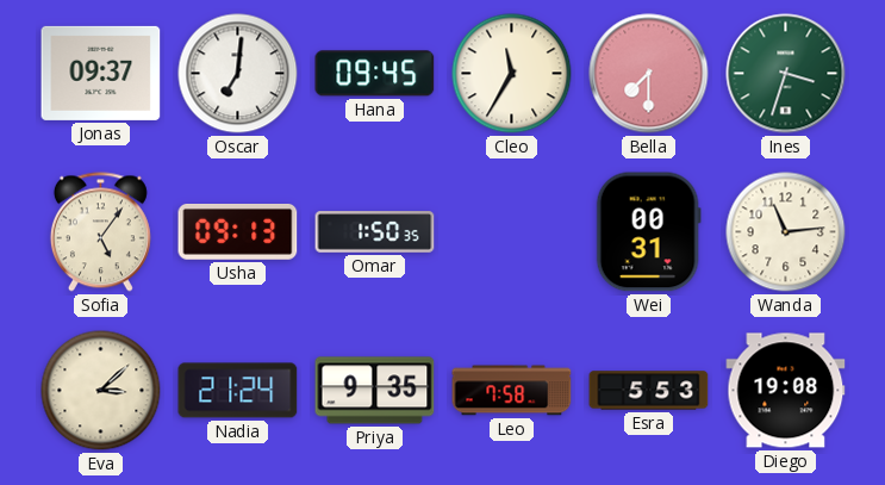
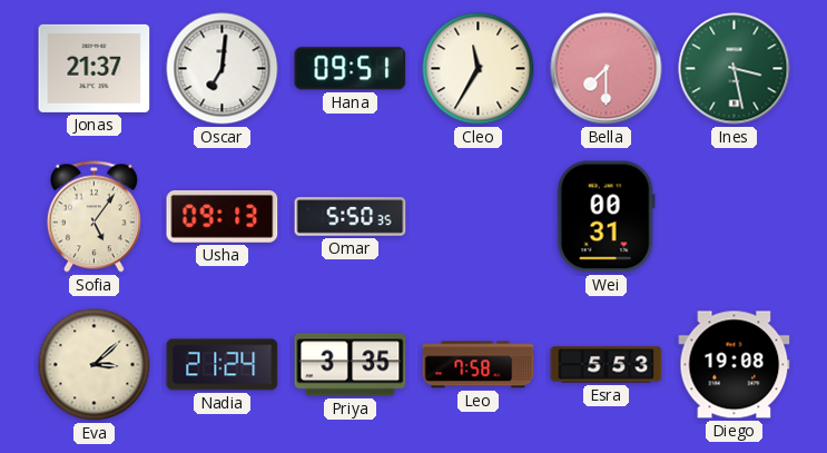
Jonas: 09:37 -> 21:37 (95, 68)
Hana: 09:45 -> 09:51 (351, 69)
Ines: 3:33 -> 3:28 (735, 69)
Omar: 1:50 -> 5:50 (351, 217)
Wanda: 11:14 -> none (786, 232)
Priya: 9:35 -> 3:35 (351, 365)
